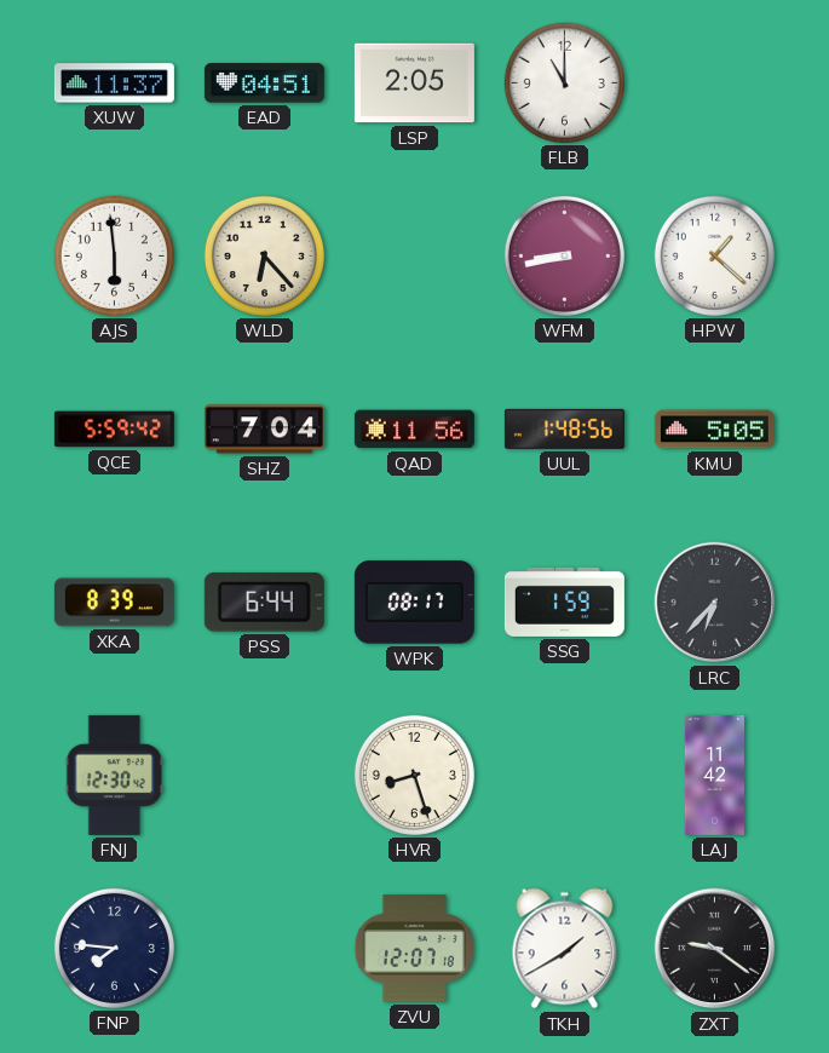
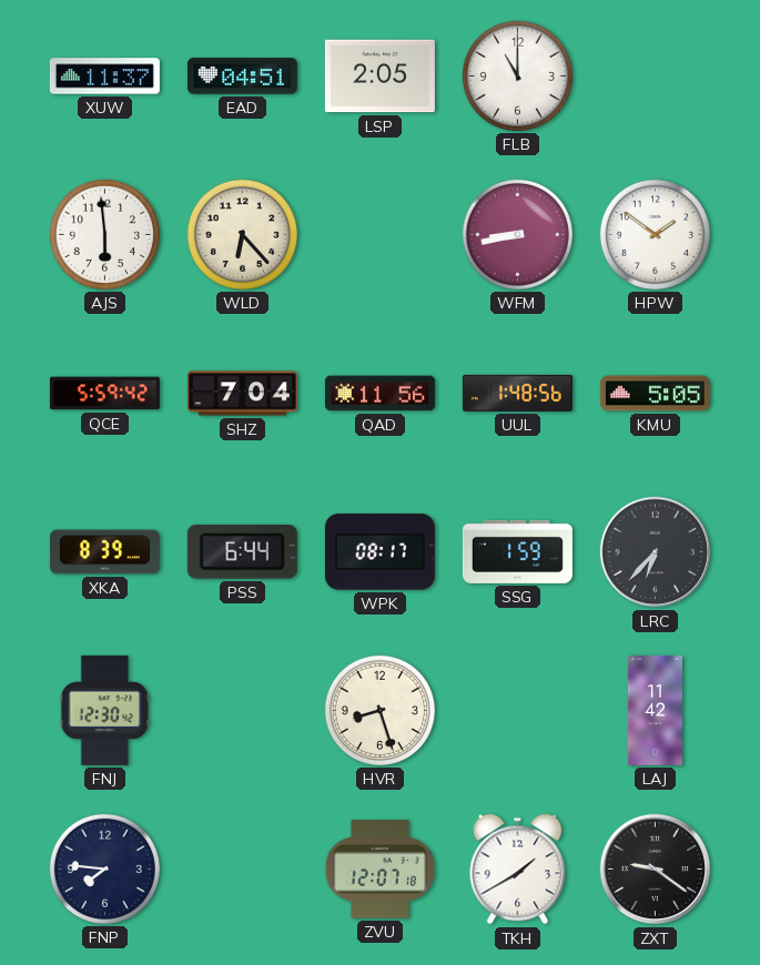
HPW: 1:22 -> 1:51 (655, 234)
